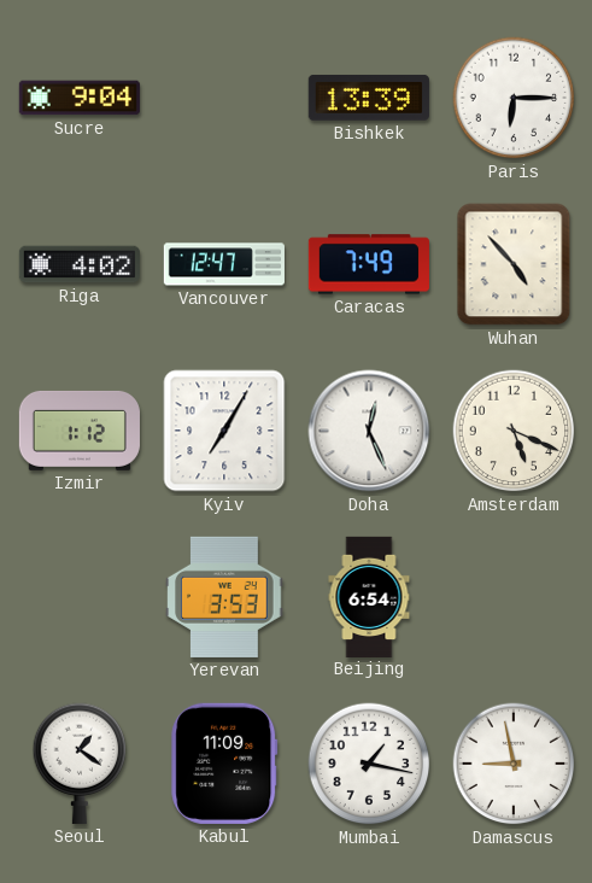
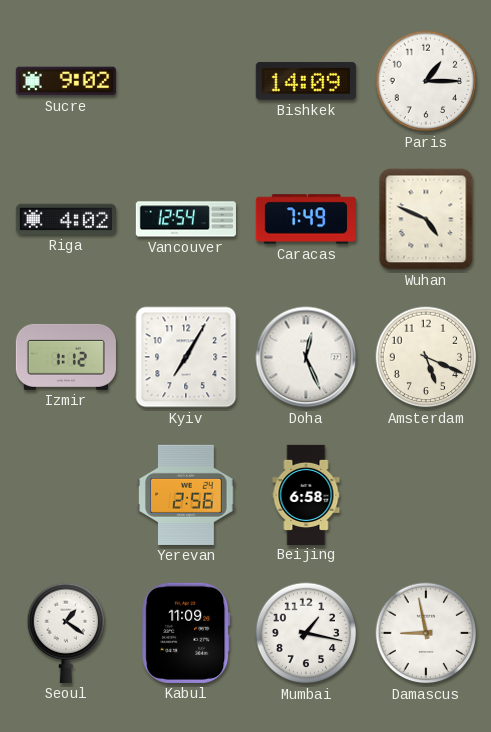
Sucre: 9:04 -> 9:02 (66, 81)
Bishkek: 13:39 -> 14:09 (306, 81)
Paris: 6:15 -> 1:15 (426, 81)
Vancouver: 12:47 -> 12:54 (186, 219)
Wuhan: 4:53 -> 4:49 (426, 219)
Yerevan: 3:53 -> 2:56 (186, 495)
Beijing: 6:54 -> 6:58 (306, 494)
